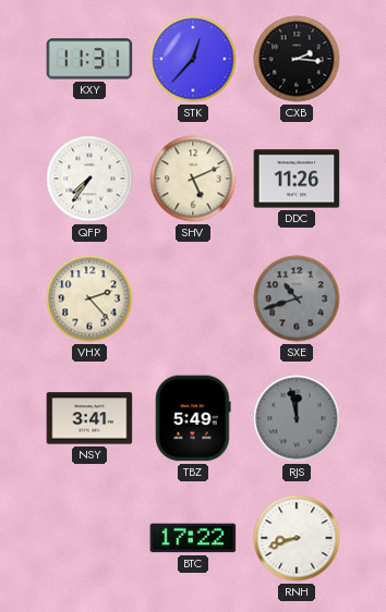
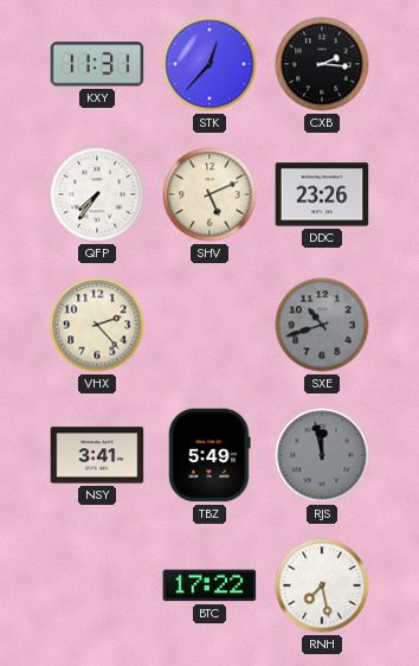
DDC: 11:26 -> 23:26 (322, 194)
RNH: 8:42 -> 7:28 (322, 585)
